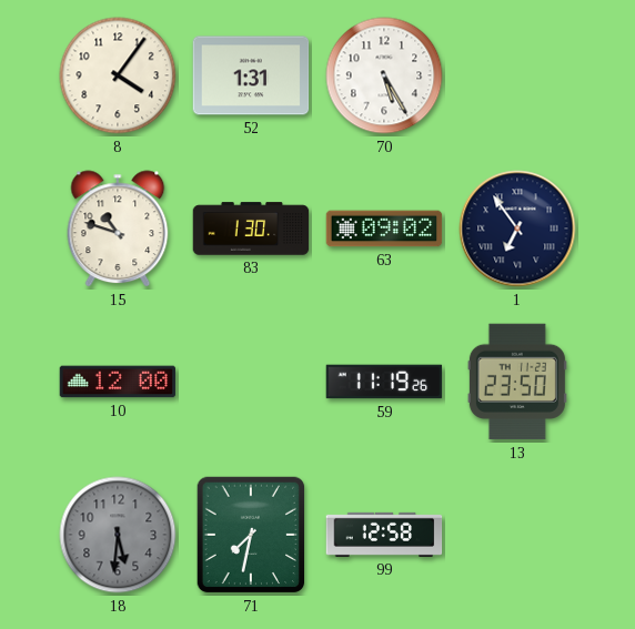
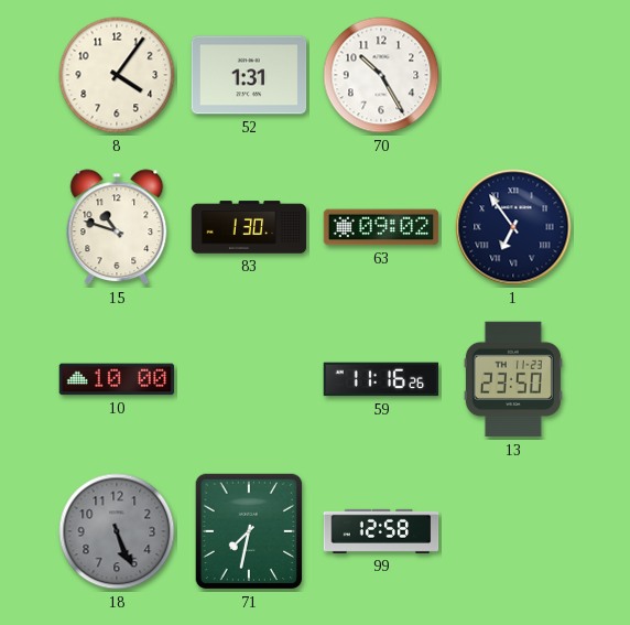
70: 5:25 -> 10:25 (381, 75)
10: 12:00 -> 10:00 (117, 379)
59: 11:19 -> 11:16 (381, 379)
18: 5:31 -> 5:26 (117, 531)
